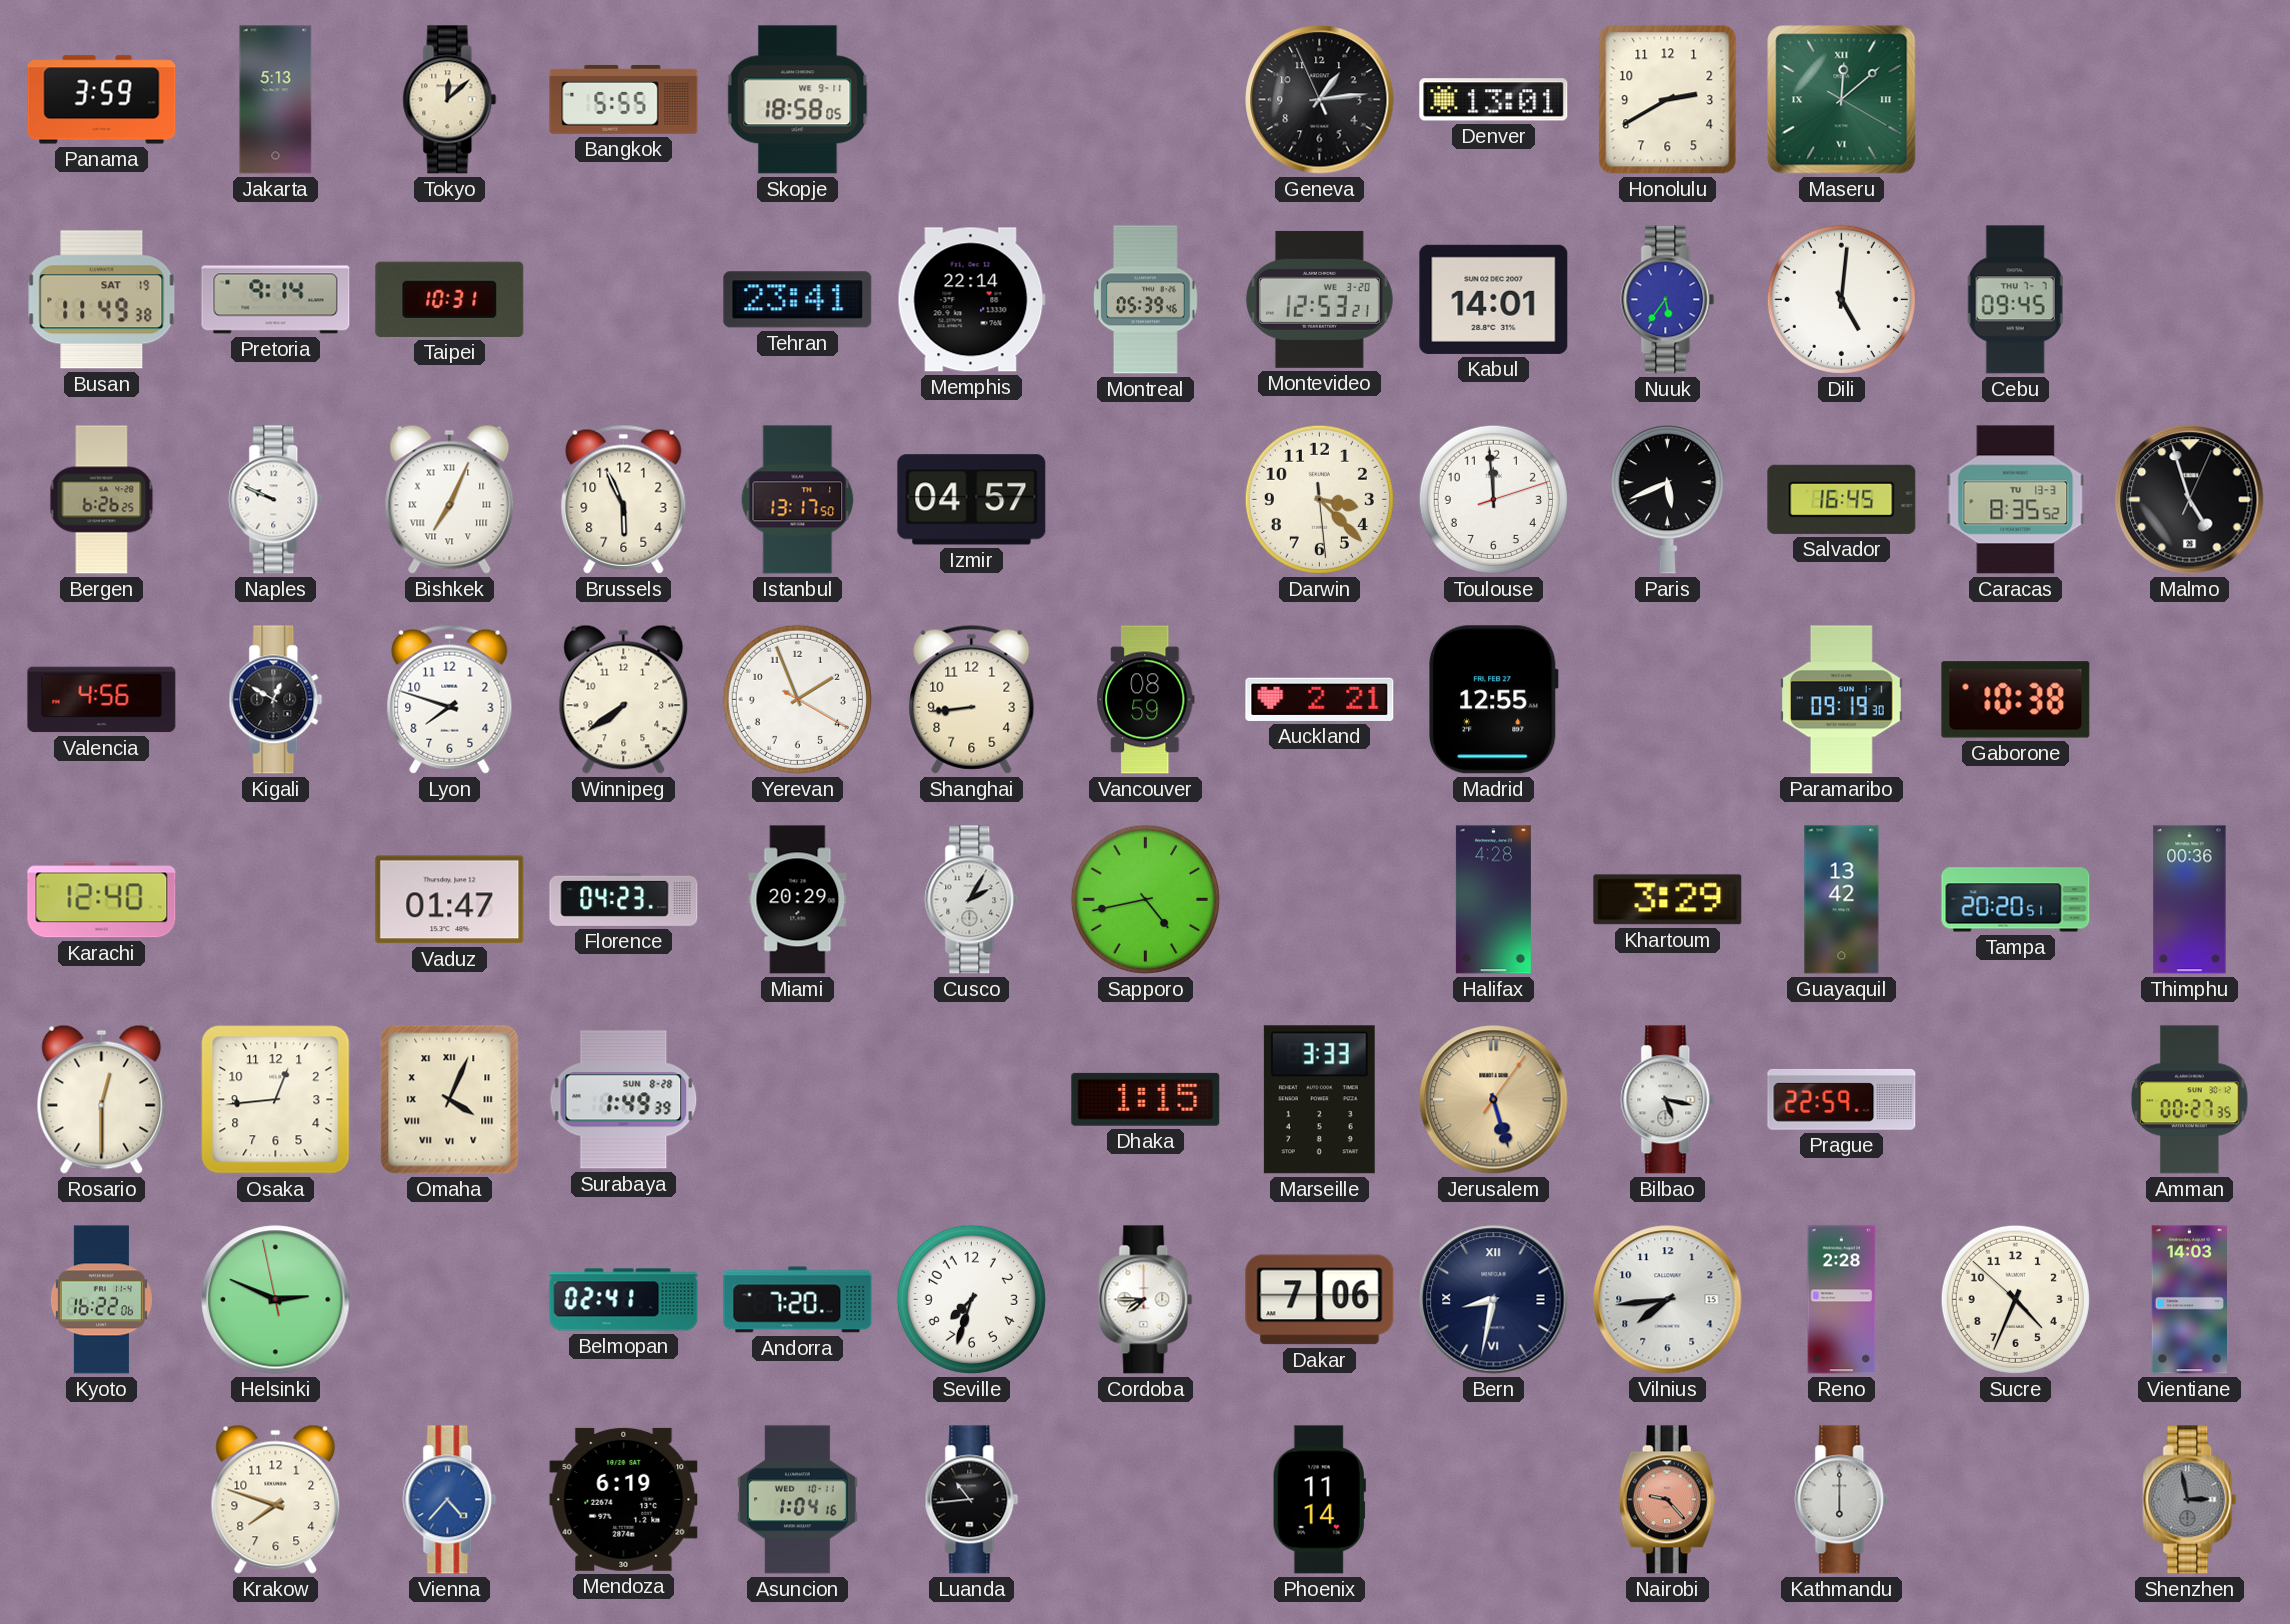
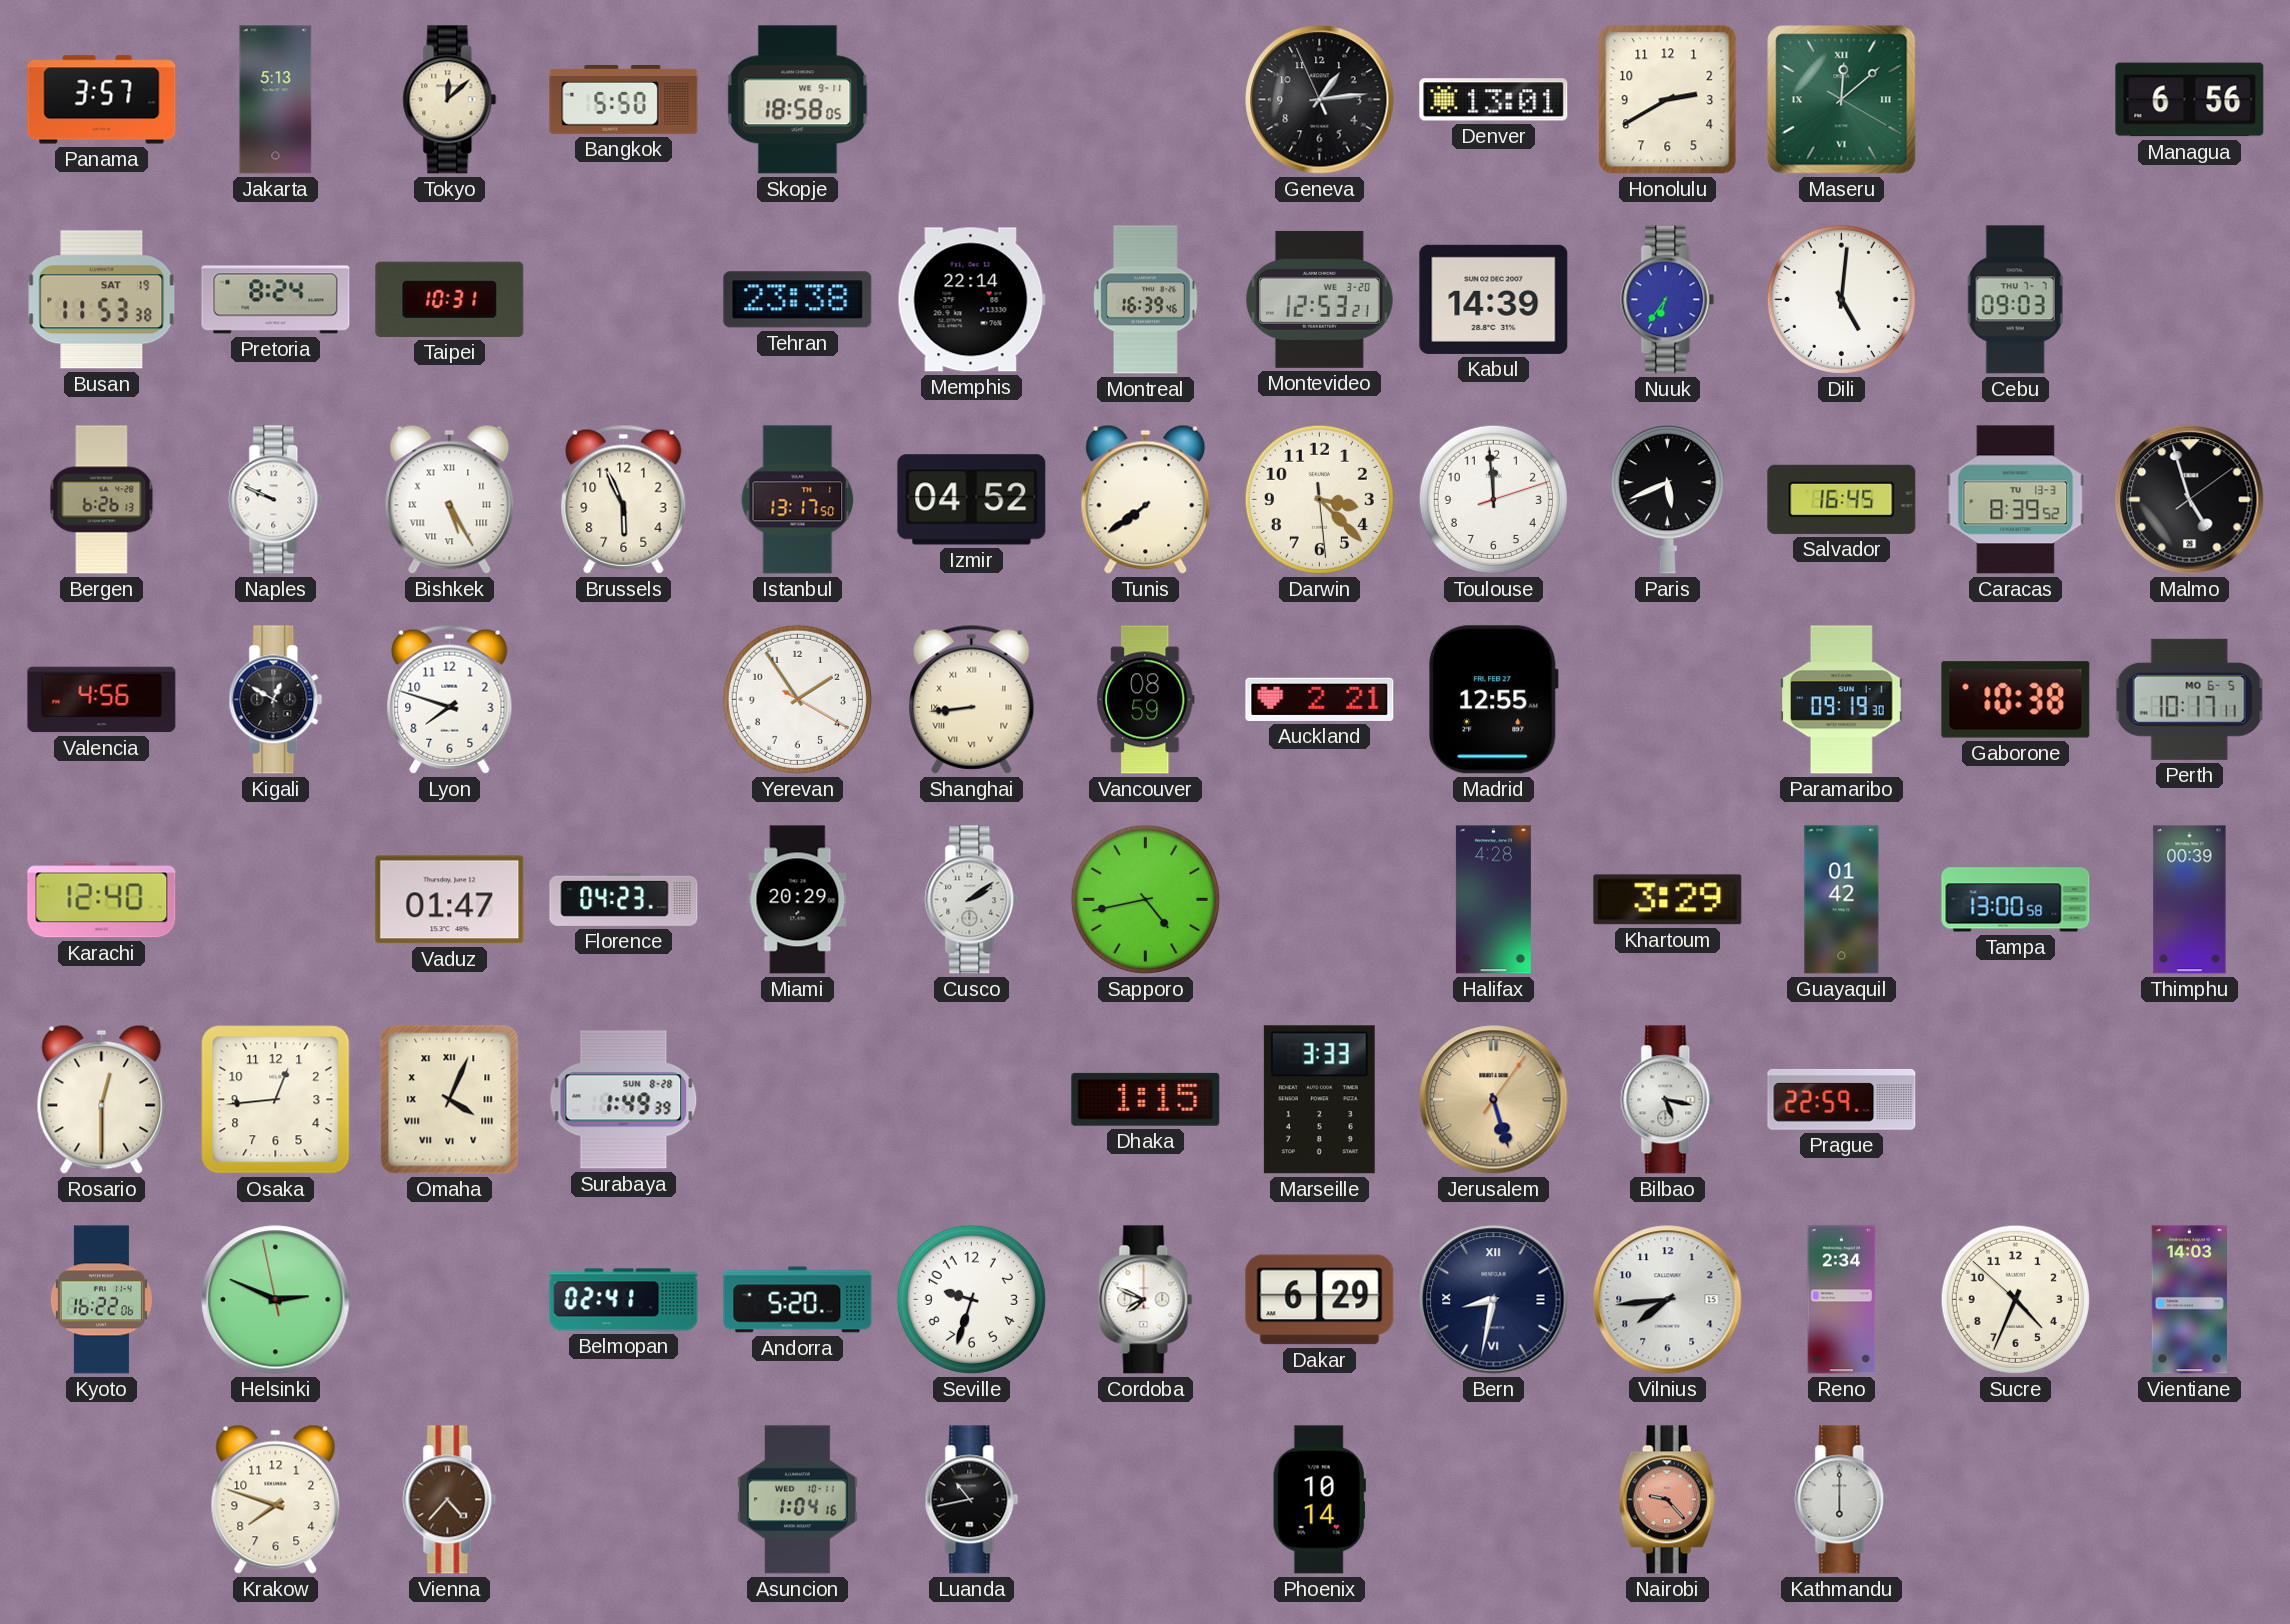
Panama: 3:59 -> 3:57 (102, 100)
Bangkok: 5:55 -> 5:50 (624, 99)
Managua: none -> 6:56 (2190, 100)
Busan: 11:49 -> 11:53 (102, 300)
Pretoria: 9:14 -> 8:24 (276, 300)
Tehran: 23:41 -> 23:38 (798, 300)
Montreal: 05:39 -> 16:39 (1146, 300)
Kabul: 14:01 -> 14:39 (1494, 299)
Nuuk: 5:36 -> 6:36 (1668, 300)
Cebu: 09:45 -> 09:03 (2016, 300)
Bergen: 6:26:25 -> 6:26:13 (102, 500)
Bishkek: 7:04 -> 5:25 (450, 499)
Izmir: 04:57 -> 04:52 (972, 500)
Tunis: none -> 7:39 (1146, 499)
Caracas: 8:35 -> 8:39 (2016, 500)
Malmo: 4:57:04 -> 4:57:09 (2190, 500)
Winnipeg: 7:39 -> none (624, 699)
Yerevan: 1:56 -> 1:54 (797, 699)
Shanghai numerals: Arabic -> Roman (972, 699)
Perth: none -> 10:17 (2189, 699)
Cusco: 2:05 -> 2:09 (972, 900)
Guayaquil: 13:42 -> 01:42 (1842, 900)
Tampa: 20:20 -> 13:00 (2016, 900)
Thimphu: 00:36 -> 00:39 (2190, 900)
Amman: 00:27 -> none (2190, 1100)
Andorra: 7:20 -> 5:20 (798, 1300)
Seville: 7:33 -> 9:33 (971, 1299)
Cordoba: 7:45 -> 7:49 (1146, 1300)
Dakar: 7:06 -> 6:29 (1320, 1300)
Reno: 2:28 -> 2:34 (1842, 1300)
Vienna dial: blue -> brown (450, 1500)
Mendoza: 6:19 -> none (624, 1499)
Luanda: 10:44 -> 10:43 (972, 1500)
Phoenix: 11:14 -> 10:14 (1319, 1500)
Shenzhen: 2:58 -> none (2190, 1500)
